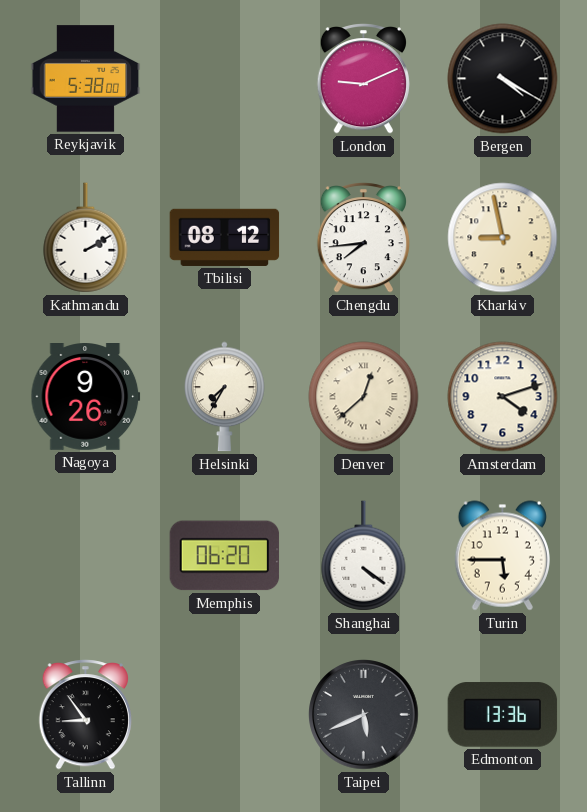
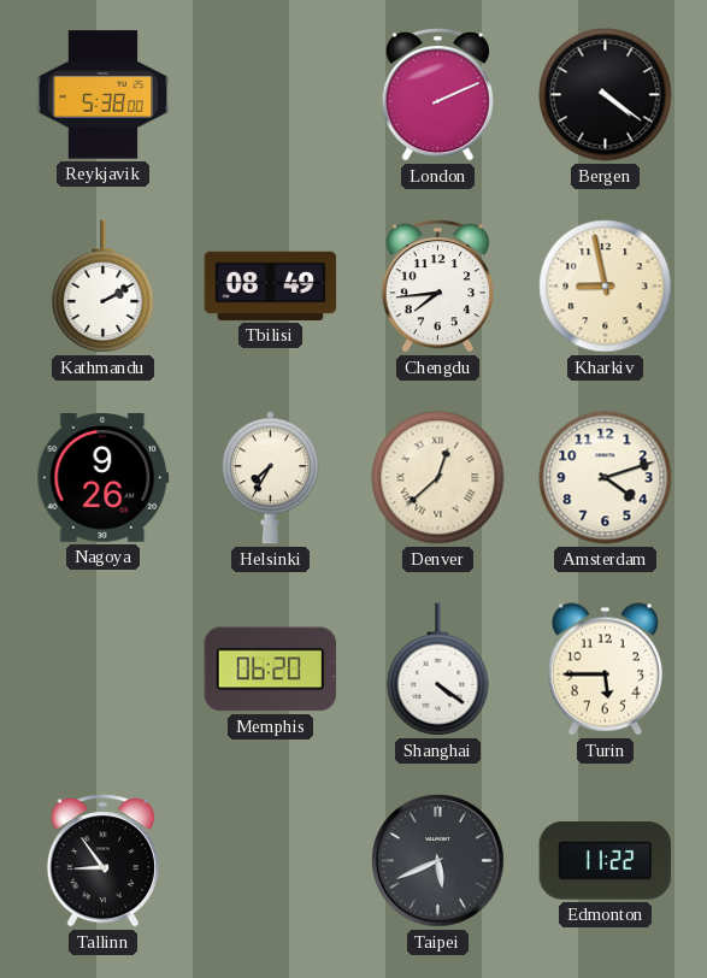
London: 9:11 -> 2:11 (437, 95)
Bergen: 4:20 -> 4:21 (606, 95)
Tbilisi: 08:12 -> 08:49 (271, 285)
Edmonton: 13:36 -> 11:22 (606, 861)
